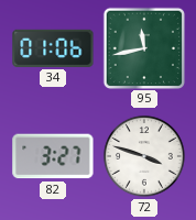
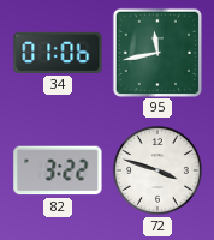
82: 3:27 -> 3:22 (58, 170)
